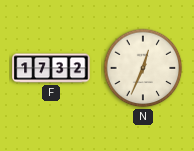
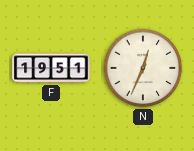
F: 17:32 -> 19:51 (51, 68)
